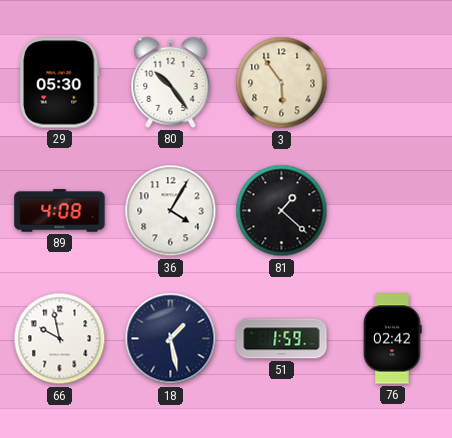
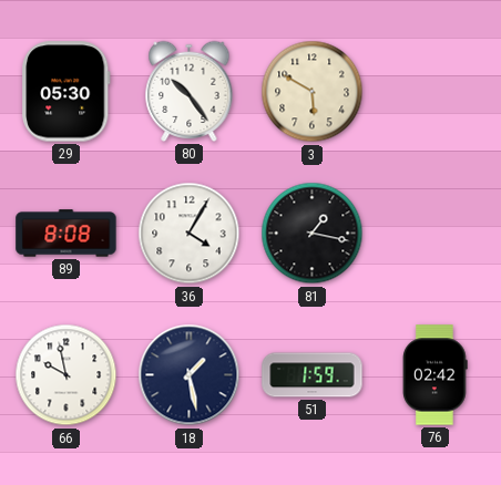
3: 5:54 -> 5:50 (313, 92)
89: 4:08 -> 8:08 (67, 234)
81: 1:22 -> 1:17 (313, 234)
